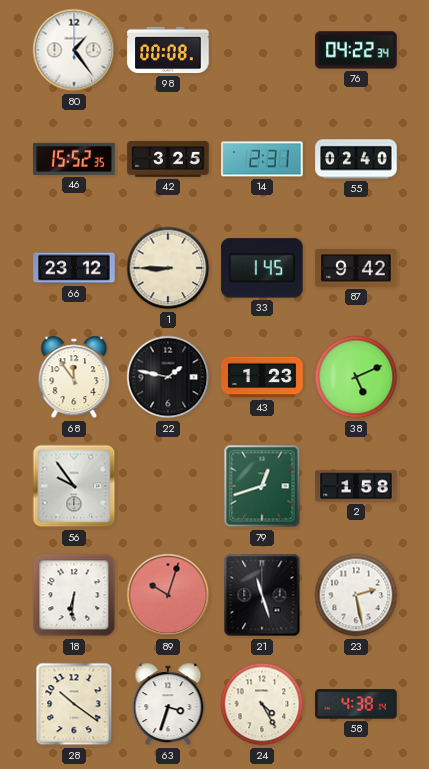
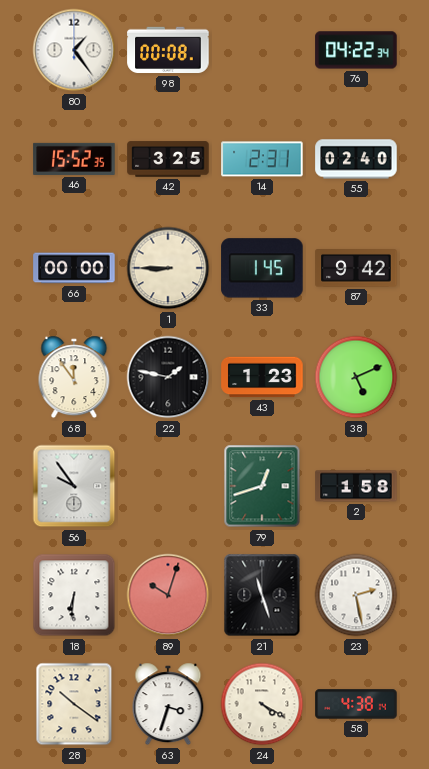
66: 23:12 -> 00:00 (74, 268)
24: 4:25 -> 4:20 (262, 704)
